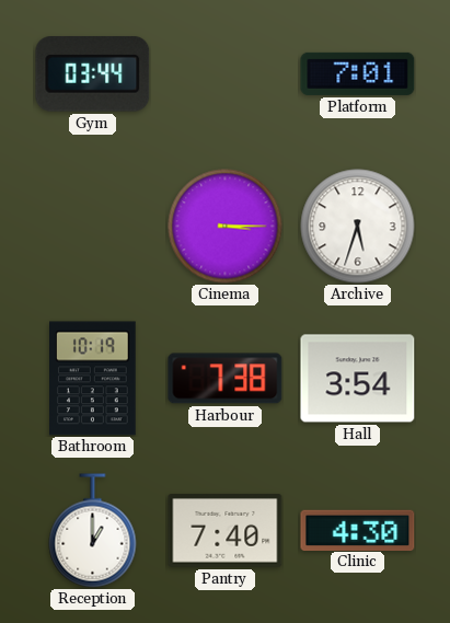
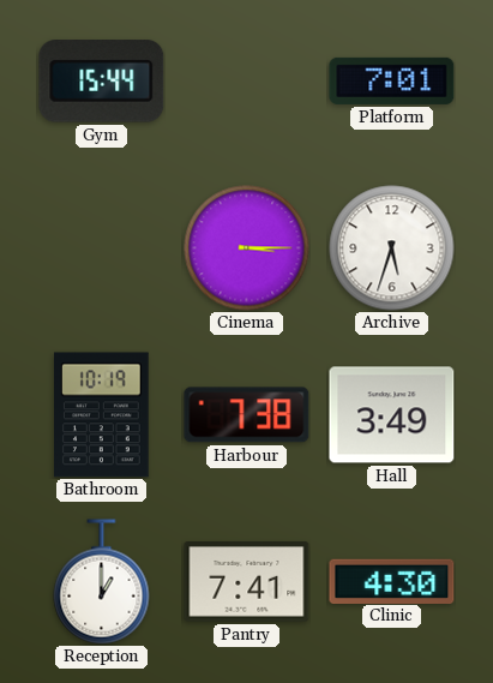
Gym: 03:44 -> 15:44 (102, 82)
Hall: 3:54 -> 3:49 (392, 415)
Pantry: 7:40 -> 7:41 (247, 582)
